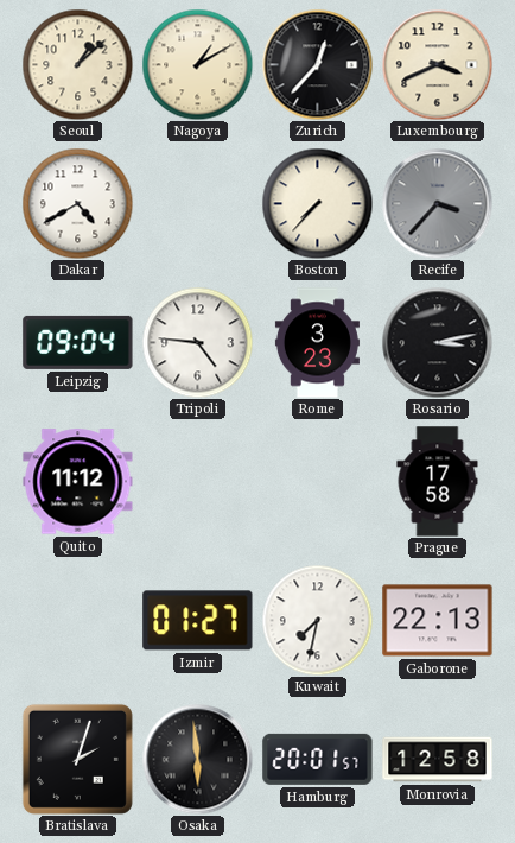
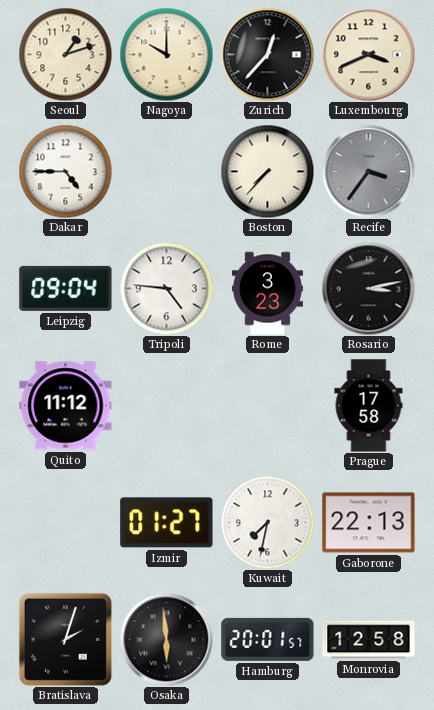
Seoul: 1:08 -> 1:12 (65, 54)
Nagoya: 1:10 -> 10:00 (166, 54)
Dakar: 4:40 -> 4:45 (65, 171)
Recife: 3:37 -> 3:36 (368, 171)
